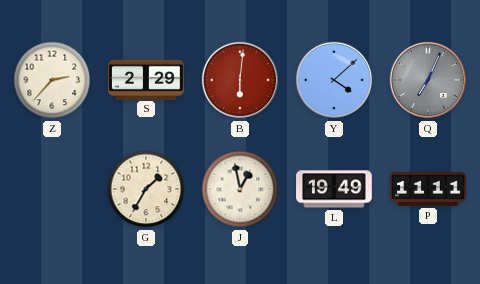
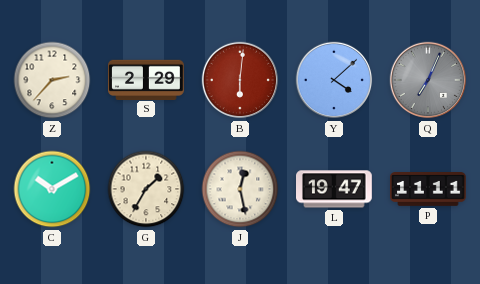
C: none -> 10:10 (52, 189)
J: 12:58 -> 12:28 (240, 189)
L: 19:49 -> 19:47 (335, 189)
